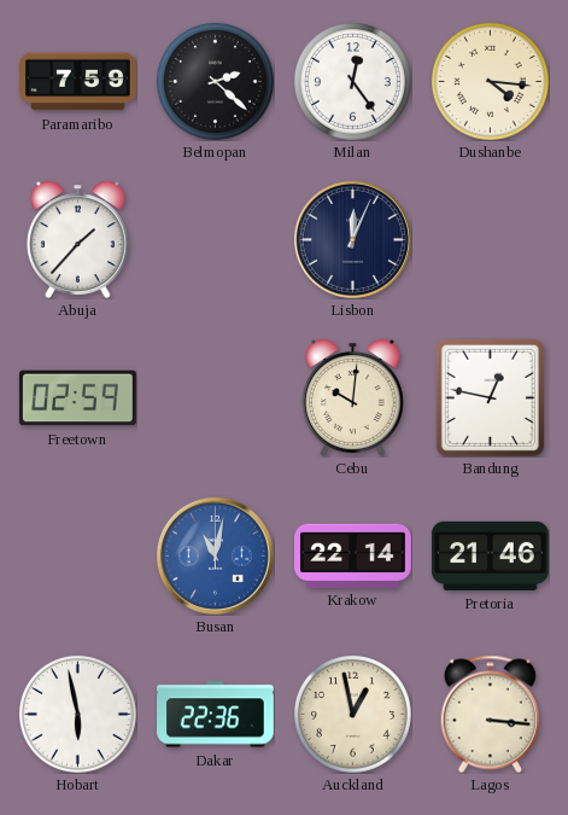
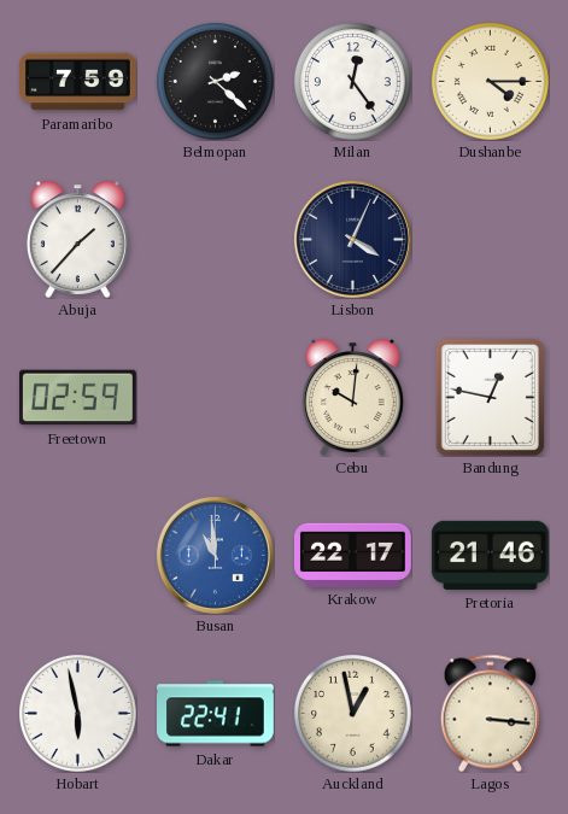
Dushanbe: 4:16 -> 4:15 (490, 81)
Lisbon: 12:04 -> 4:04 (352, 239)
Busan: 11:02 -> 10:59 (215, 555)
Krakow: 22:14 -> 22:17 (353, 555)
Dakar: 22:36 -> 22:41 (216, 714)
